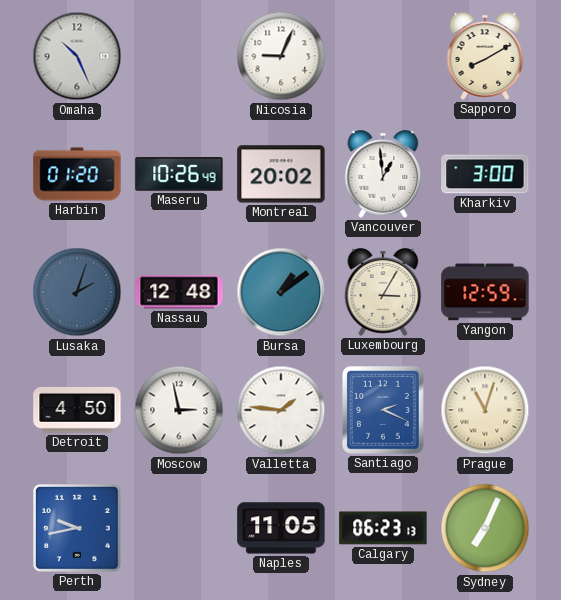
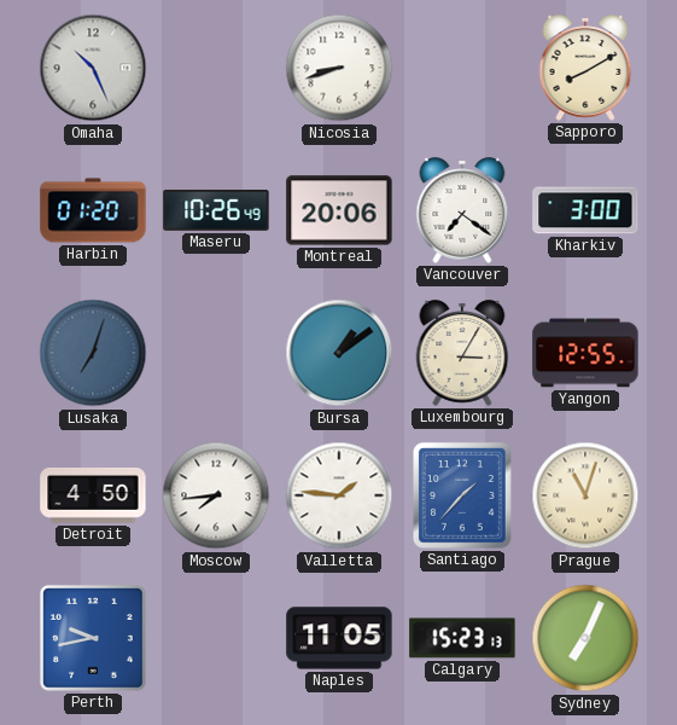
Nicosia: 9:04 -> 8:42 (339, 68)
Montreal: 20:02 -> 20:06 (339, 210)
Vancouver: 12:59 -> 7:21 (462, 210)
Lusaka: 2:03 -> 7:03 (93, 353)
Nassau: 12:48 -> none (179, 292)
Yangon: 12:59 -> 12:55 (585, 353)
Moscow: 2:58 -> 7:44 (216, 495)
Santiago: 2:19 -> 1:37 (463, 497)
Calgary: 06:23 -> 15:23 (462, 638)
